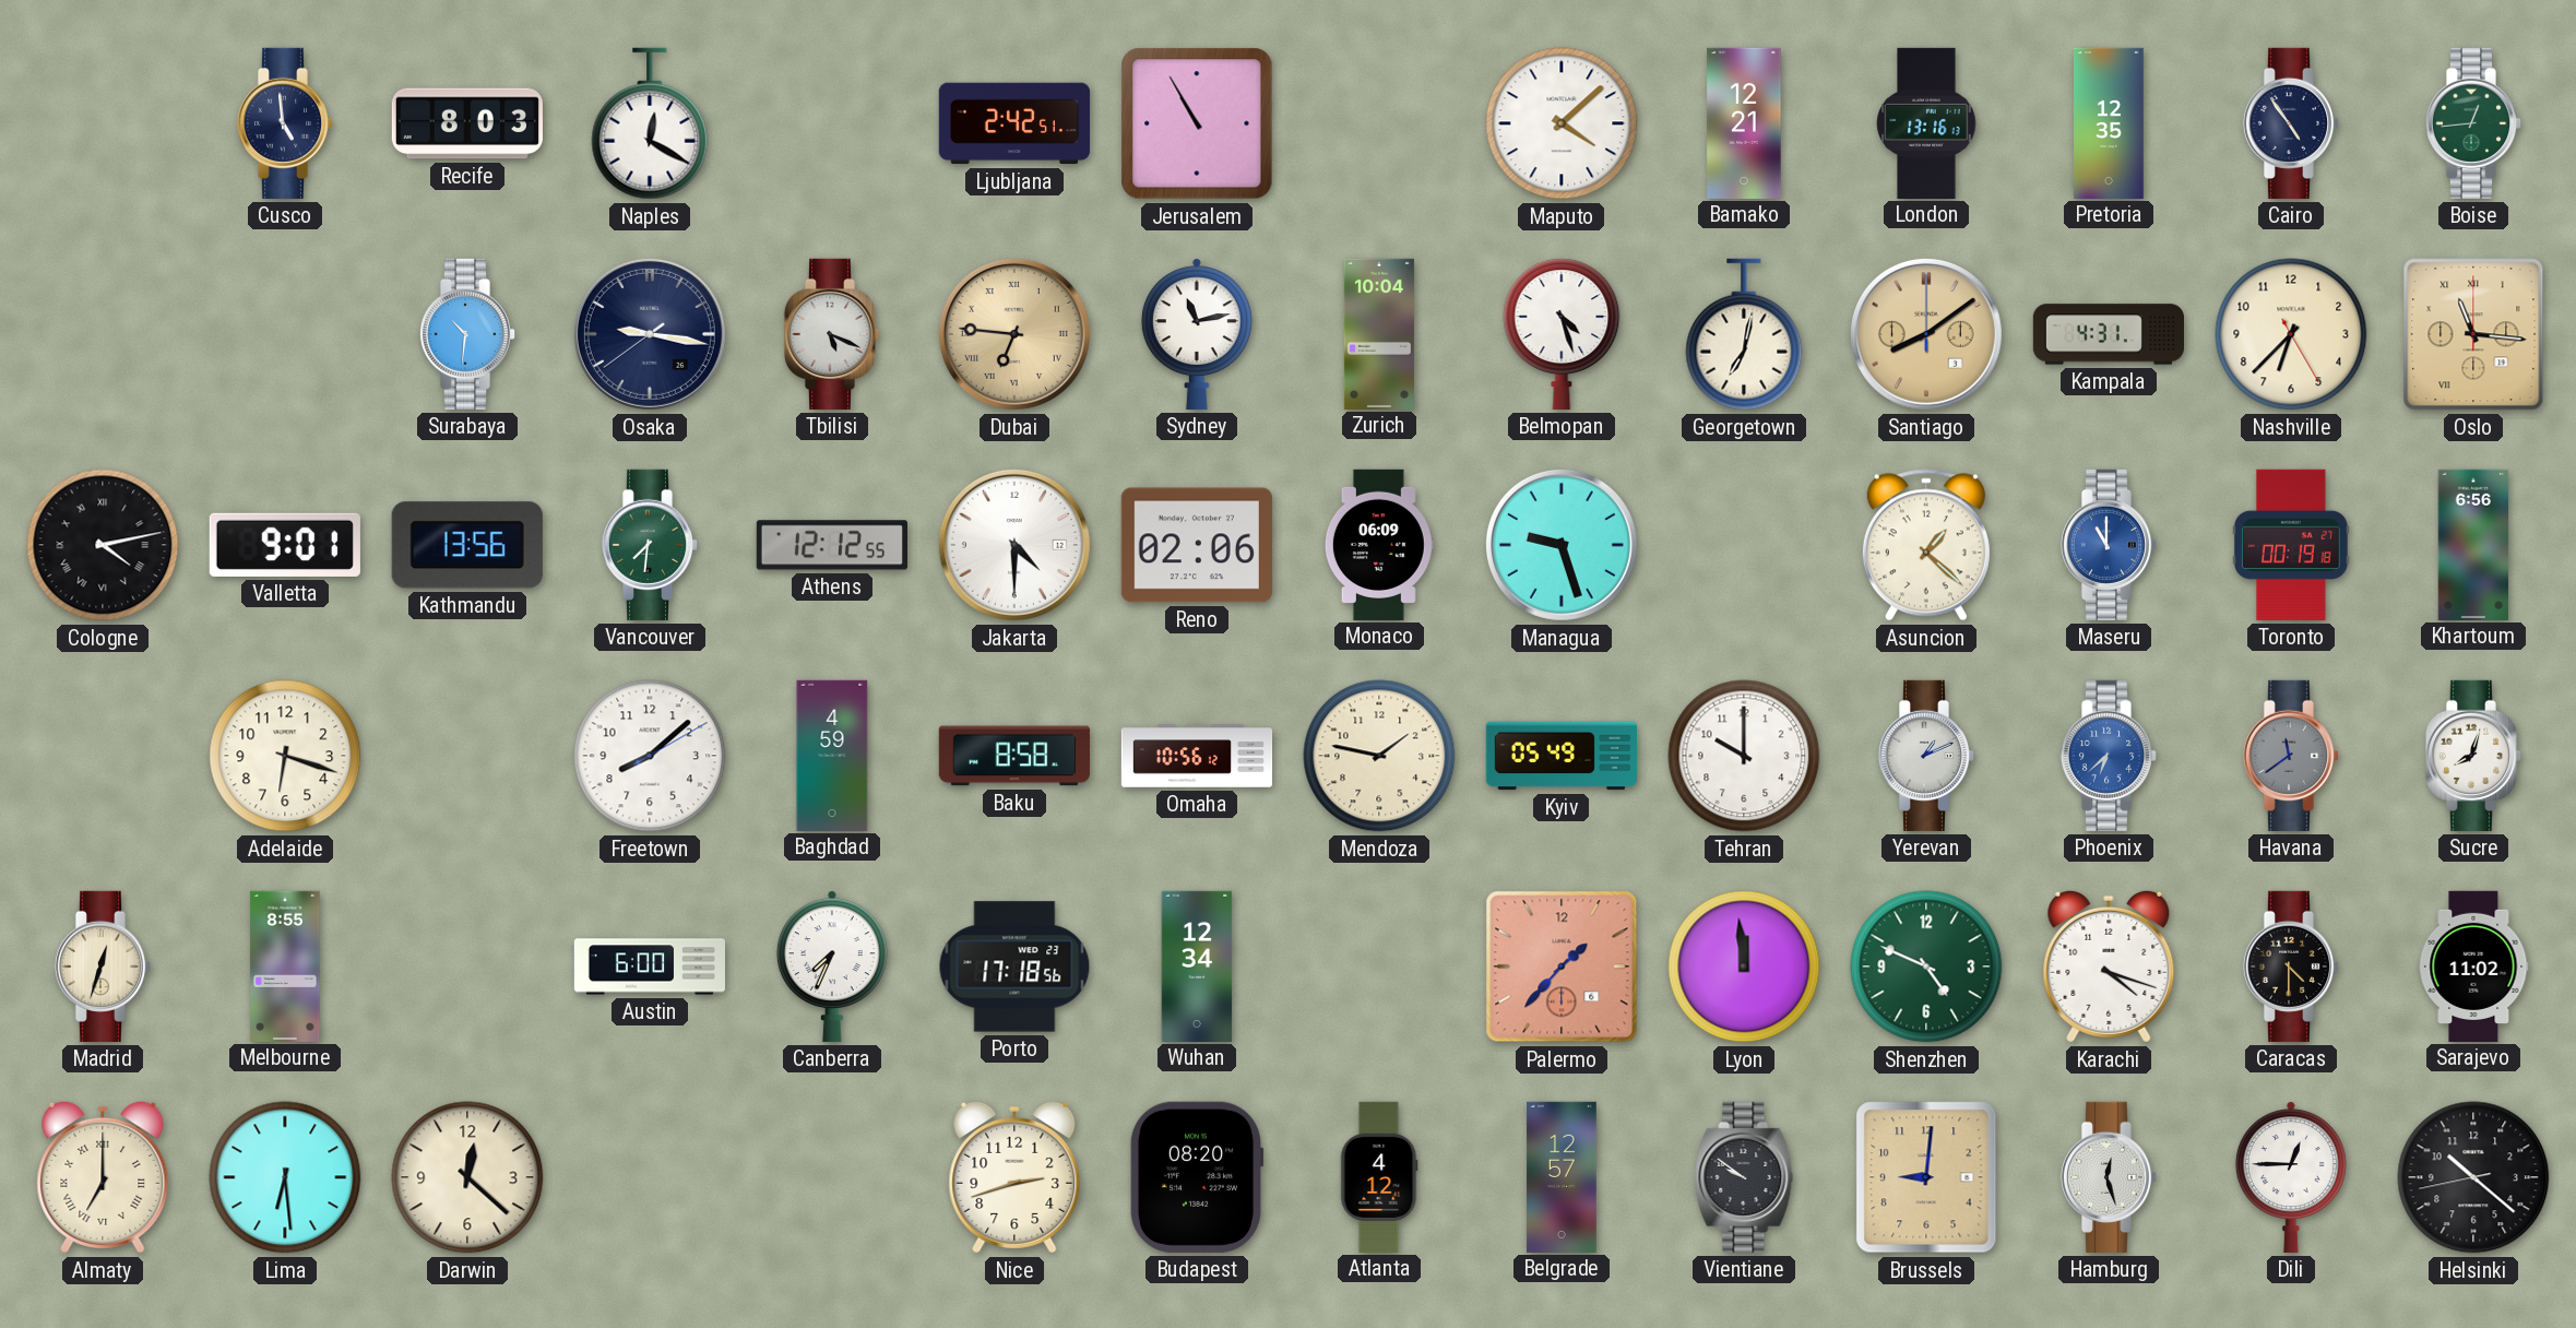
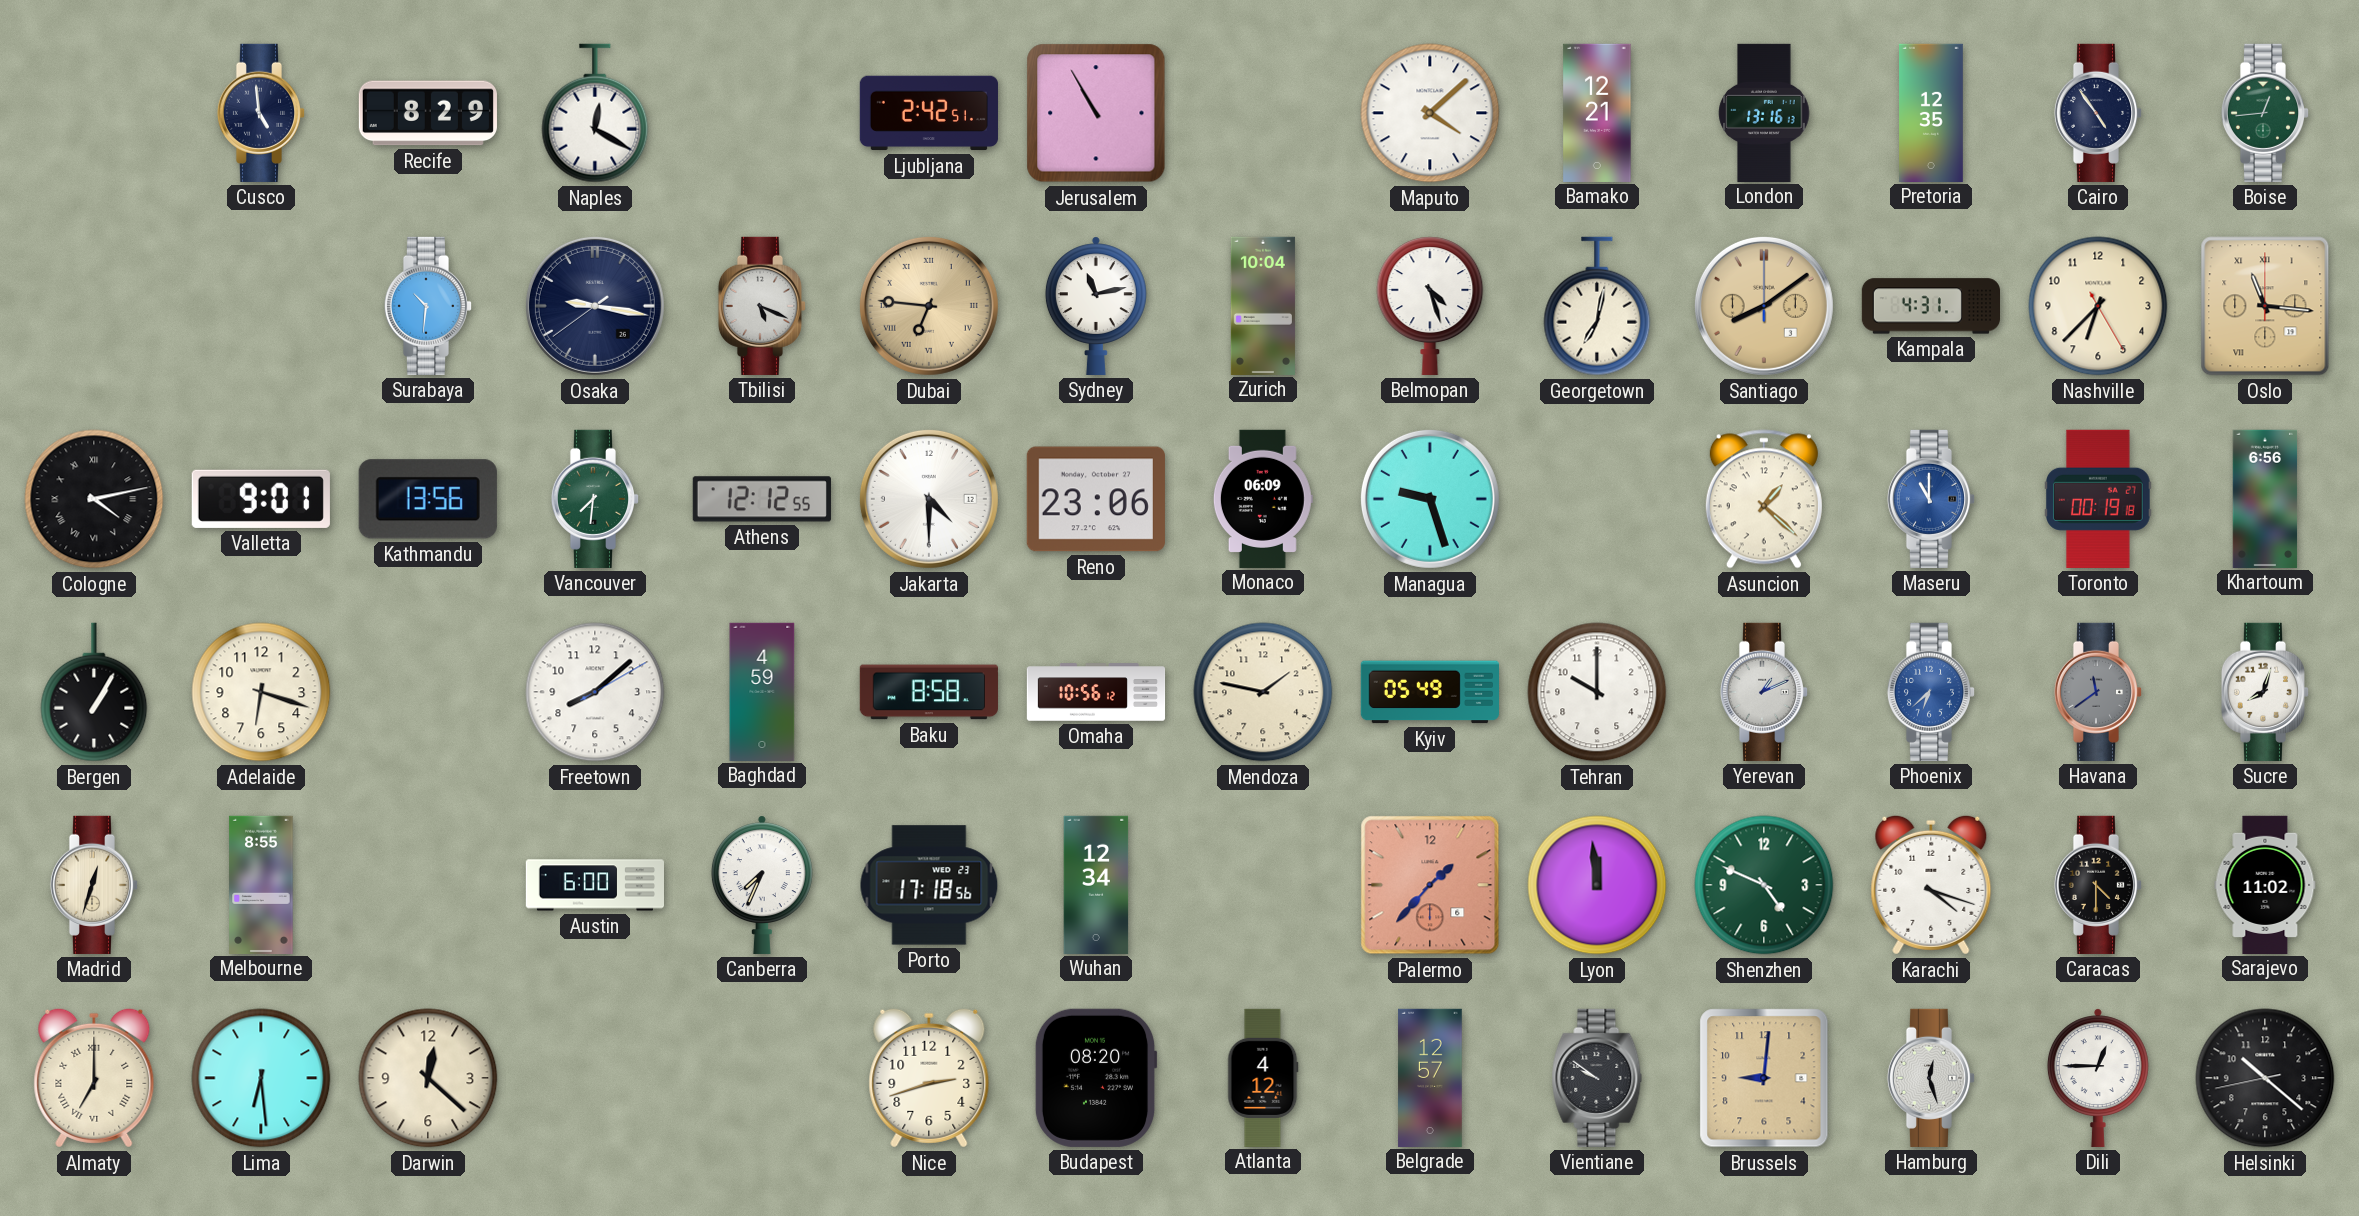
Recife: 8:03 -> 8:29 (428, 113)
Reno: 02:06 -> 23:06 (1096, 499)
Bergen: none -> 1:05 (94, 692)
